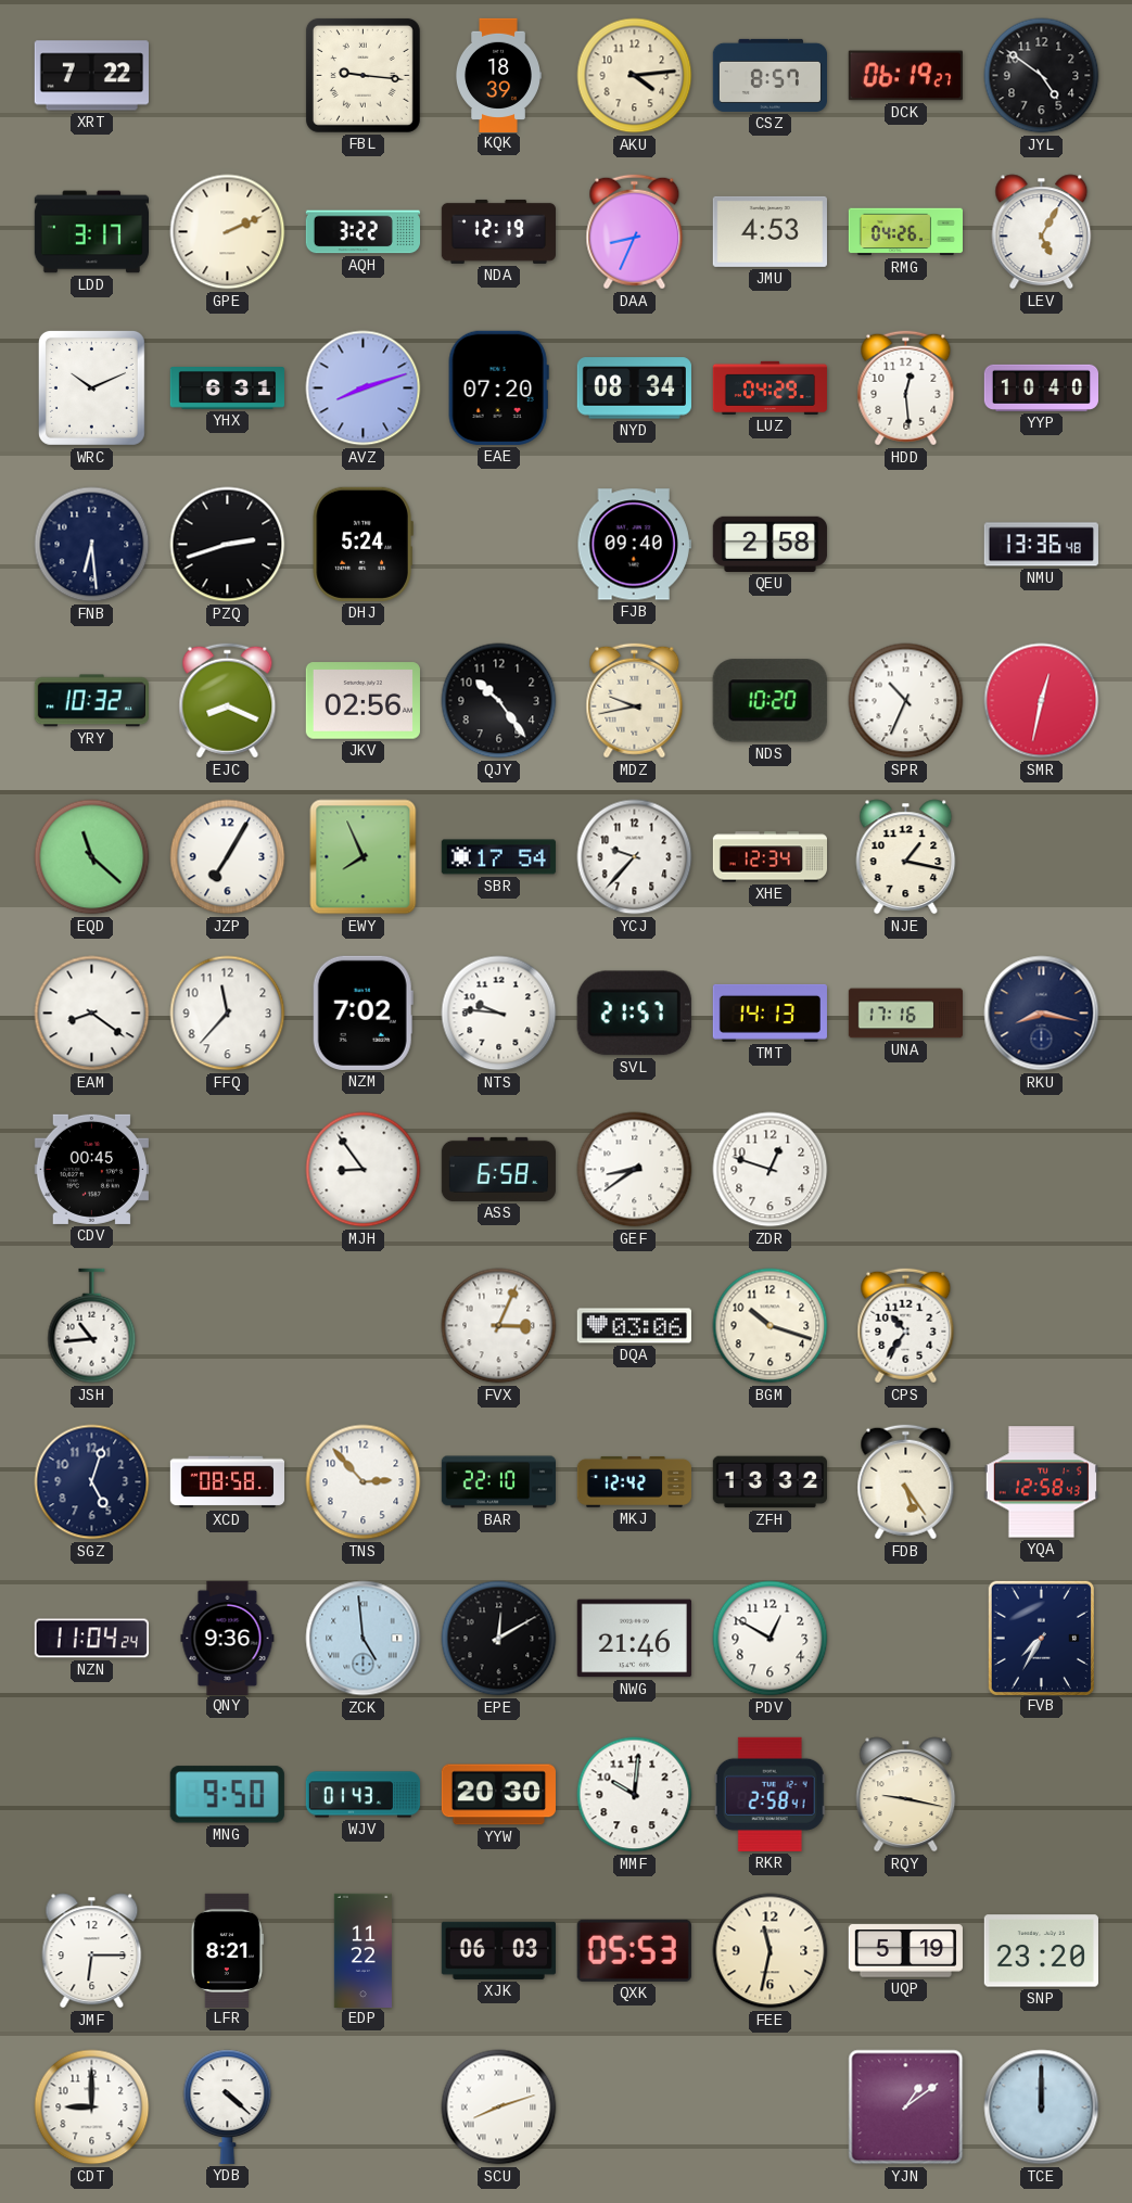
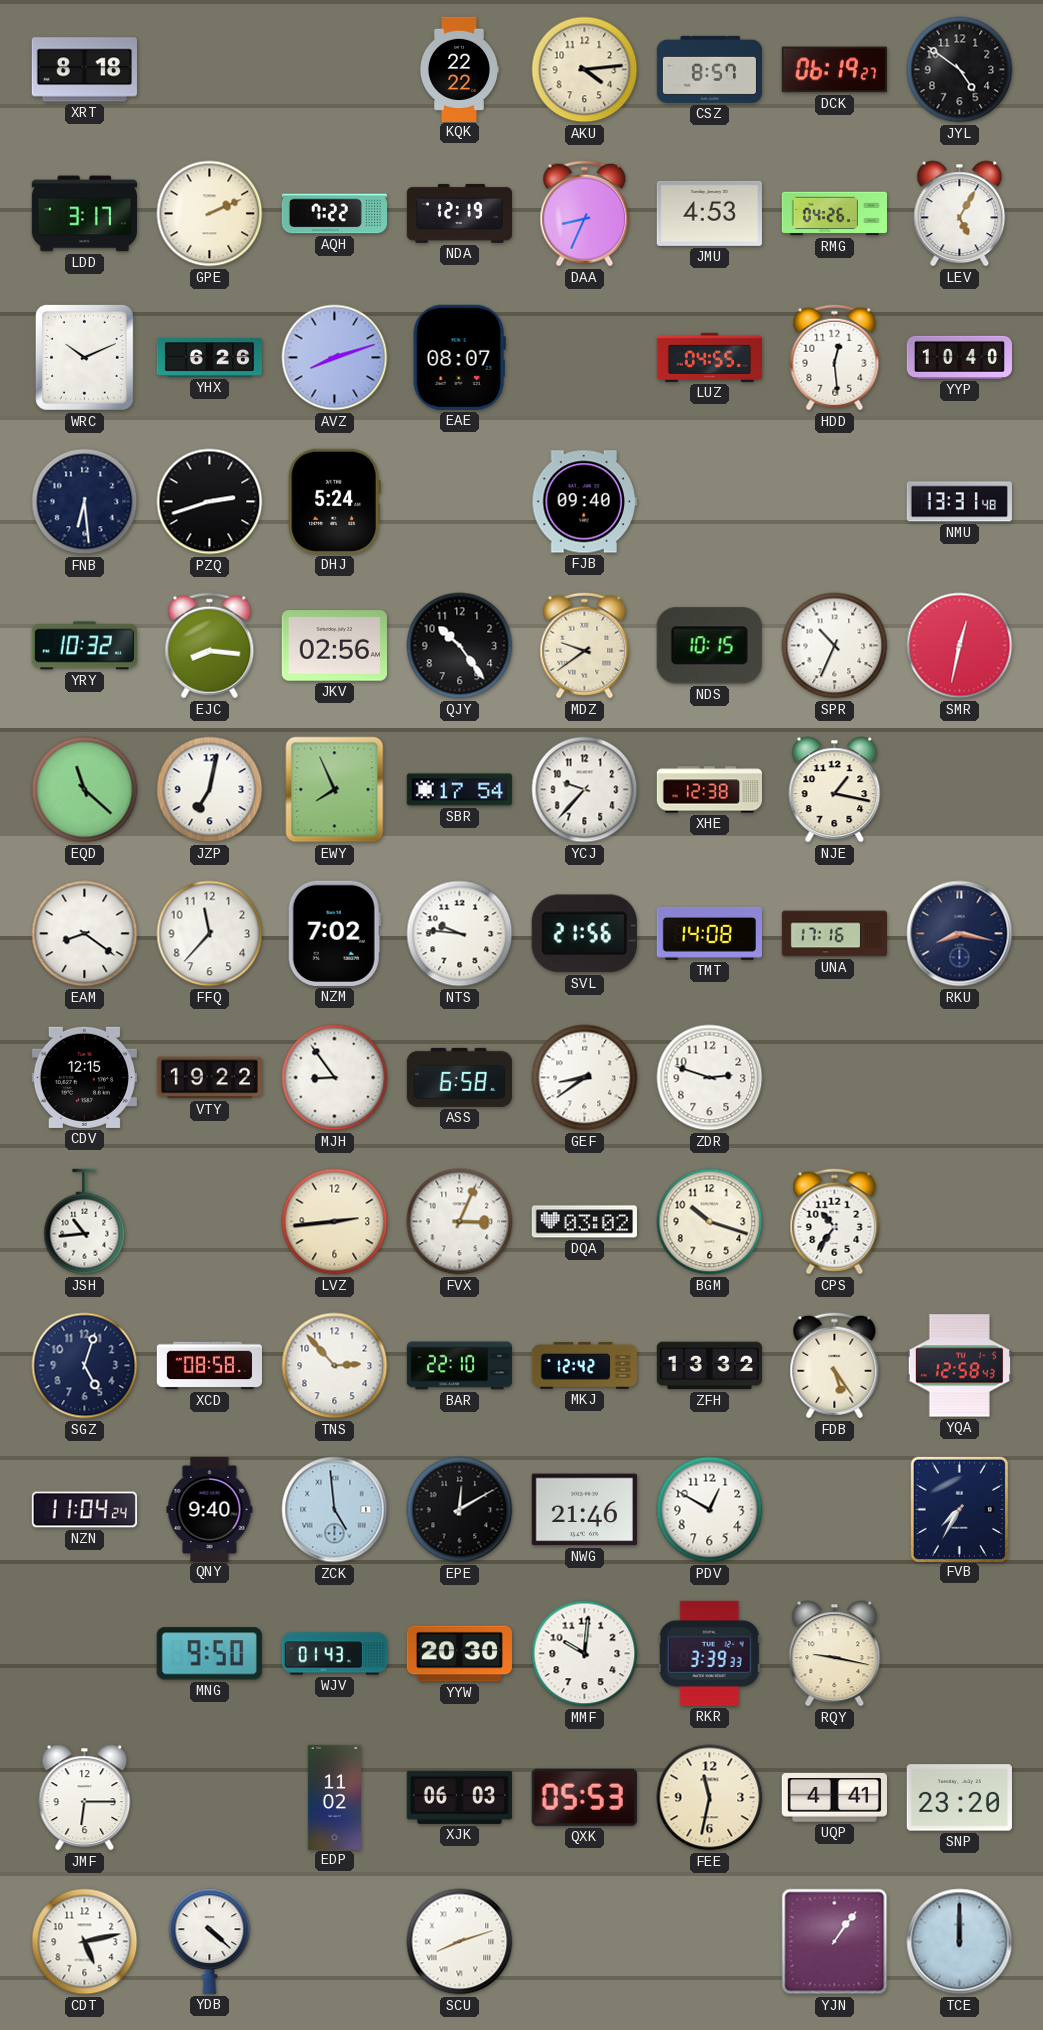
XRT: 7:22 -> 8:18 (84, 70)
FBL: 9:16 -> none (363, 75)
KQK: 18:39 -> 22:22 (458, 69)
AQH: 3:22 -> 7:22 (334, 214)
YHX: 6:31 -> 6:26 (209, 358)
EAE: 07:20 -> 08:07 (459, 357)
NYD: 08:34 -> none (634, 389)
LUZ: 04:29 -> 04:55 (709, 357)
QEU: 2:58 -> none (769, 544)
NMU: 13:36 -> 13:31 (959, 502)
EJC: 8:19 -> 8:16 (210, 646)
MDZ: 9:43 -> 9:39 (585, 646)
NDS: 10:20 -> 10:15 (709, 646)
JZP: 7:05 -> 7:02 (210, 790)
XHE: 12:34 -> 12:38 (709, 790)
SVL: 21:57 -> 21:56 (584, 934)
TMT: 14:13 -> 14:08 (709, 933)
CDV: 00:45 -> 12:15 (84, 1077)
VTY: none -> 19:22 (209, 1078)
ZDR: 12:48 -> 2:48 (710, 1078)
LVZ: none -> 2:44 (335, 1222)
DQA: 03:06 -> 03:02 (584, 1222)
QNY: 9:36 -> 9:40 (210, 1509)
RKR: 2:58 -> 3:39 (709, 1653)
LFR: 8:21 -> none (227, 1950)
EDP: 11:22 -> 11:02 (334, 1797)
UQP: 5:19 -> 4:41 (834, 1798)
CDT: 9:00 -> 5:13 (85, 1942)
YJN: 1:09 -> 1:06 (835, 1942)
